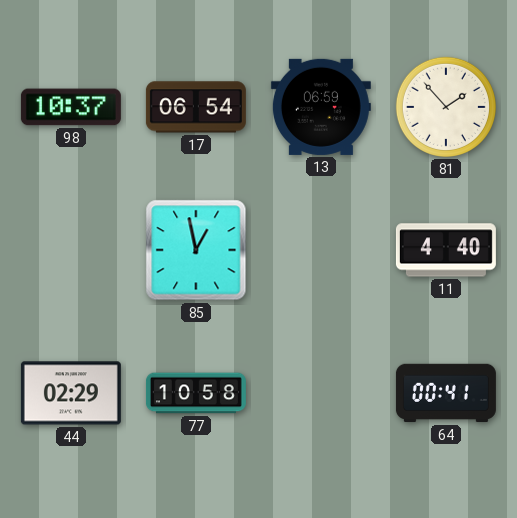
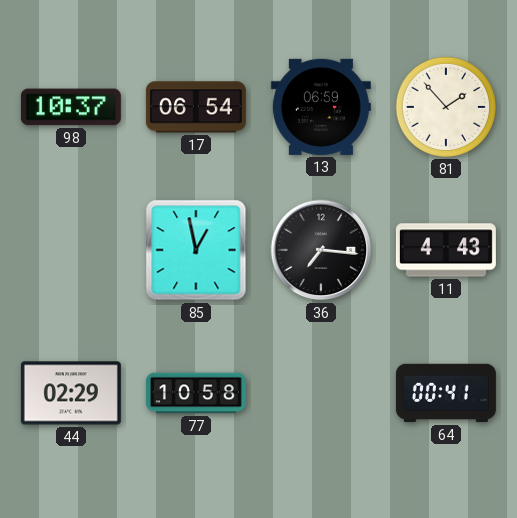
36: none -> 7:16 (321, 250)
11: 4:40 -> 4:43 (446, 250)
